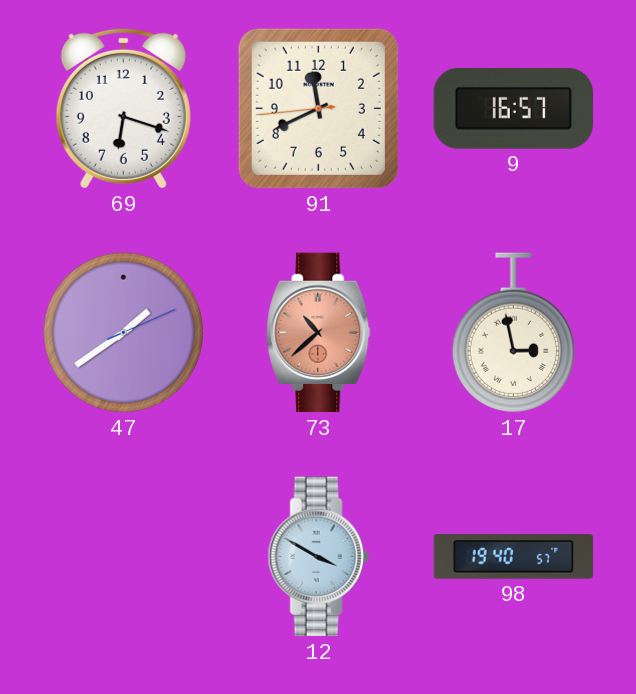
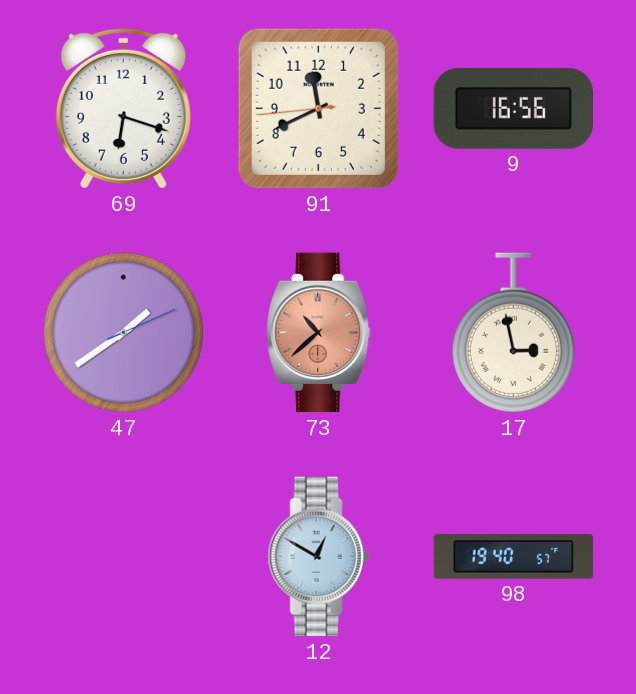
9: 16:57 -> 16:56 (513, 108)
12: 3:50 -> 12:50 (318, 557)
